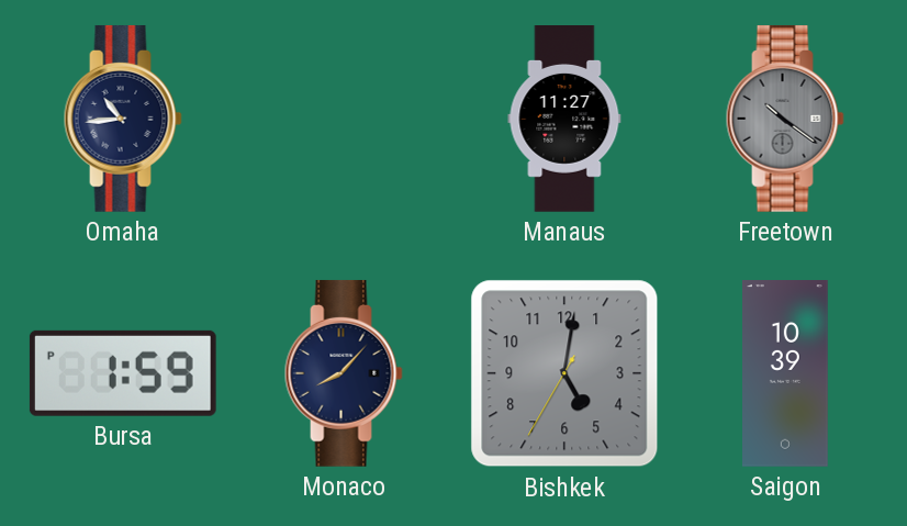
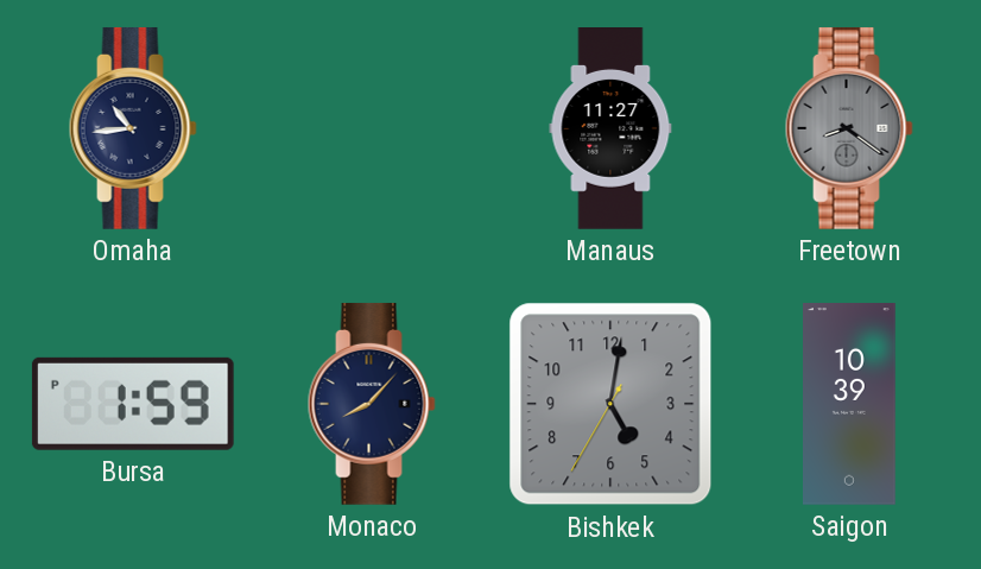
Freetown: 10:21 -> 8:21 (849, 128)
